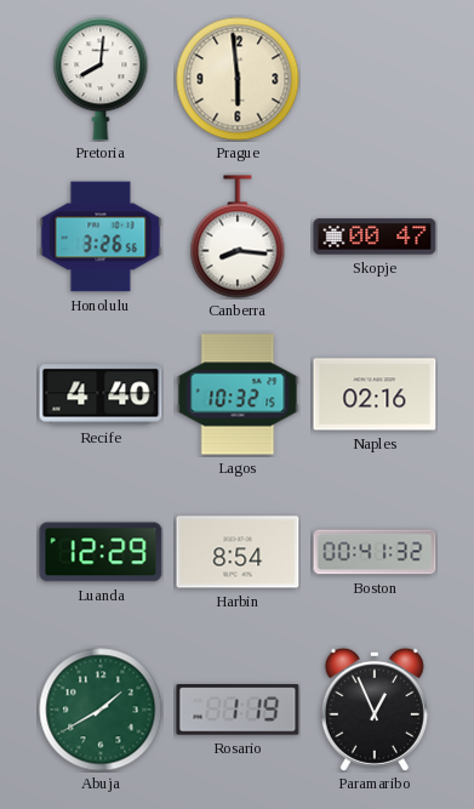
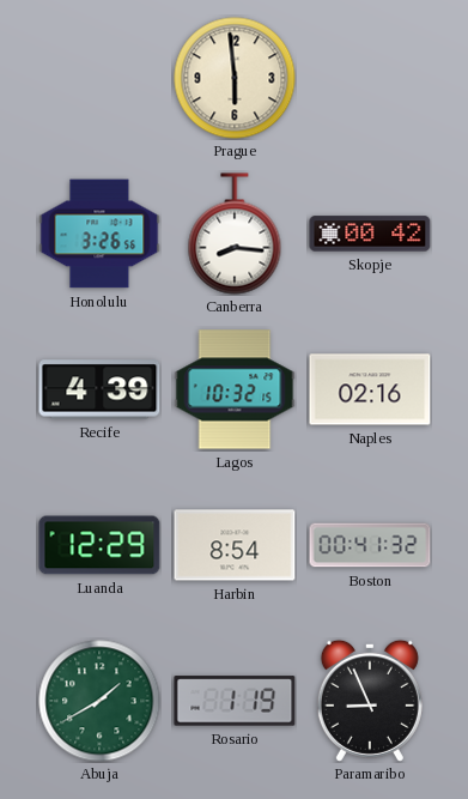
Pretoria: 8:01 -> none (101, 79)
Skopje: 00:47 -> 00:42 (370, 234)
Recife: 4:40 -> 4:39 (99, 389)
Paramaribo: 12:56 -> 8:56 (370, 701)
